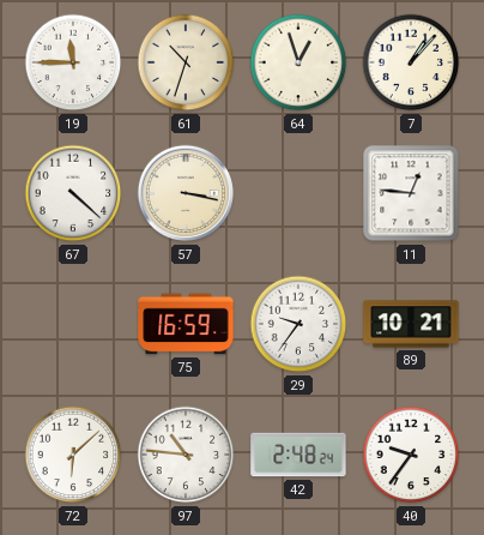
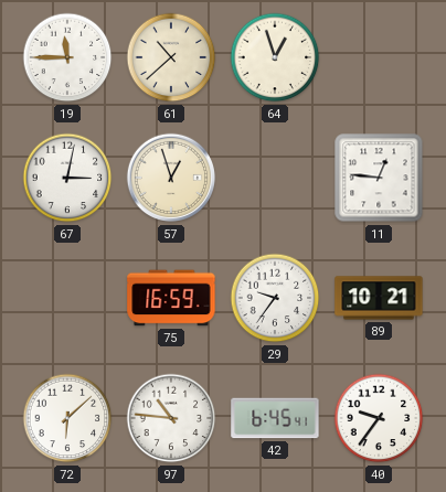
61: 10:33 -> 10:38 (171, 57)
7: 1:07 -> none (411, 62)
67: 4:22 -> 3:02 (67, 178)
57: 3:17 -> 12:57 (171, 178)
42: 2:48 -> 6:45 (275, 418)
